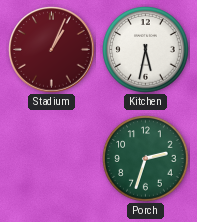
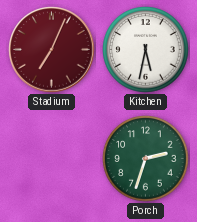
Stadium: 1:04 -> 7:04 (52, 50)
